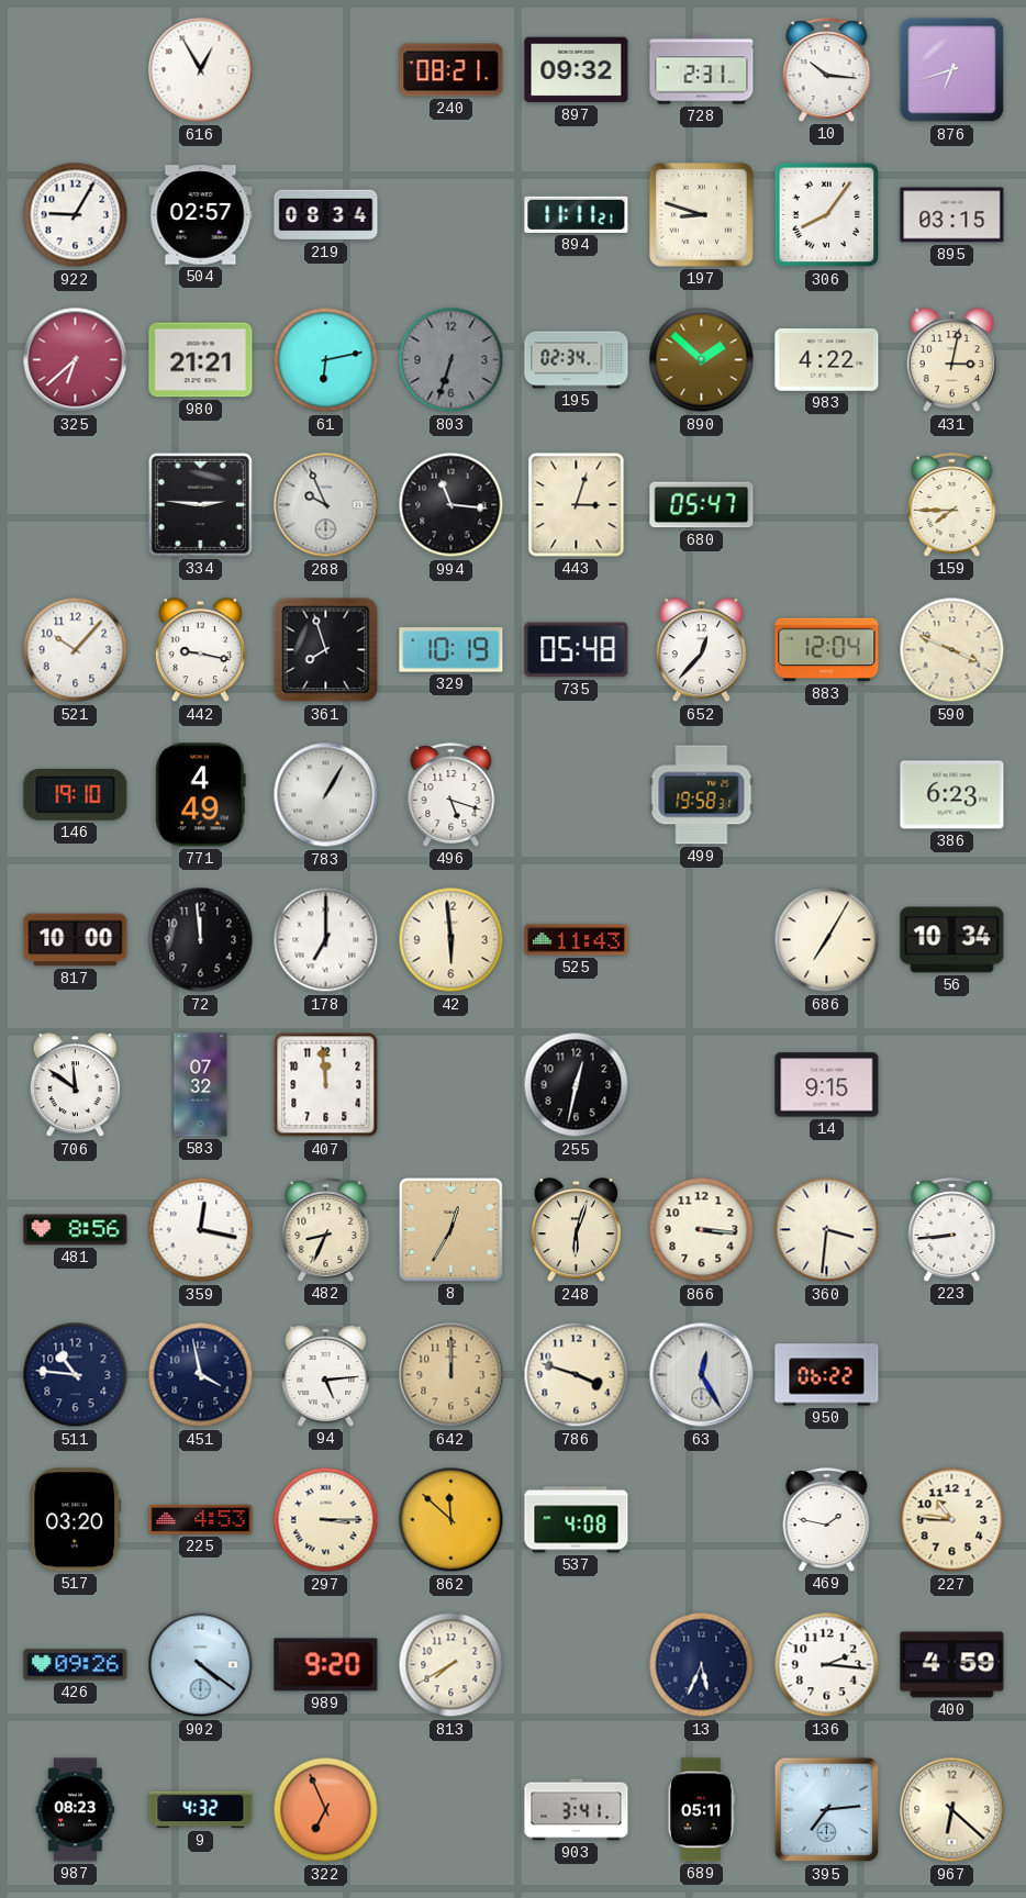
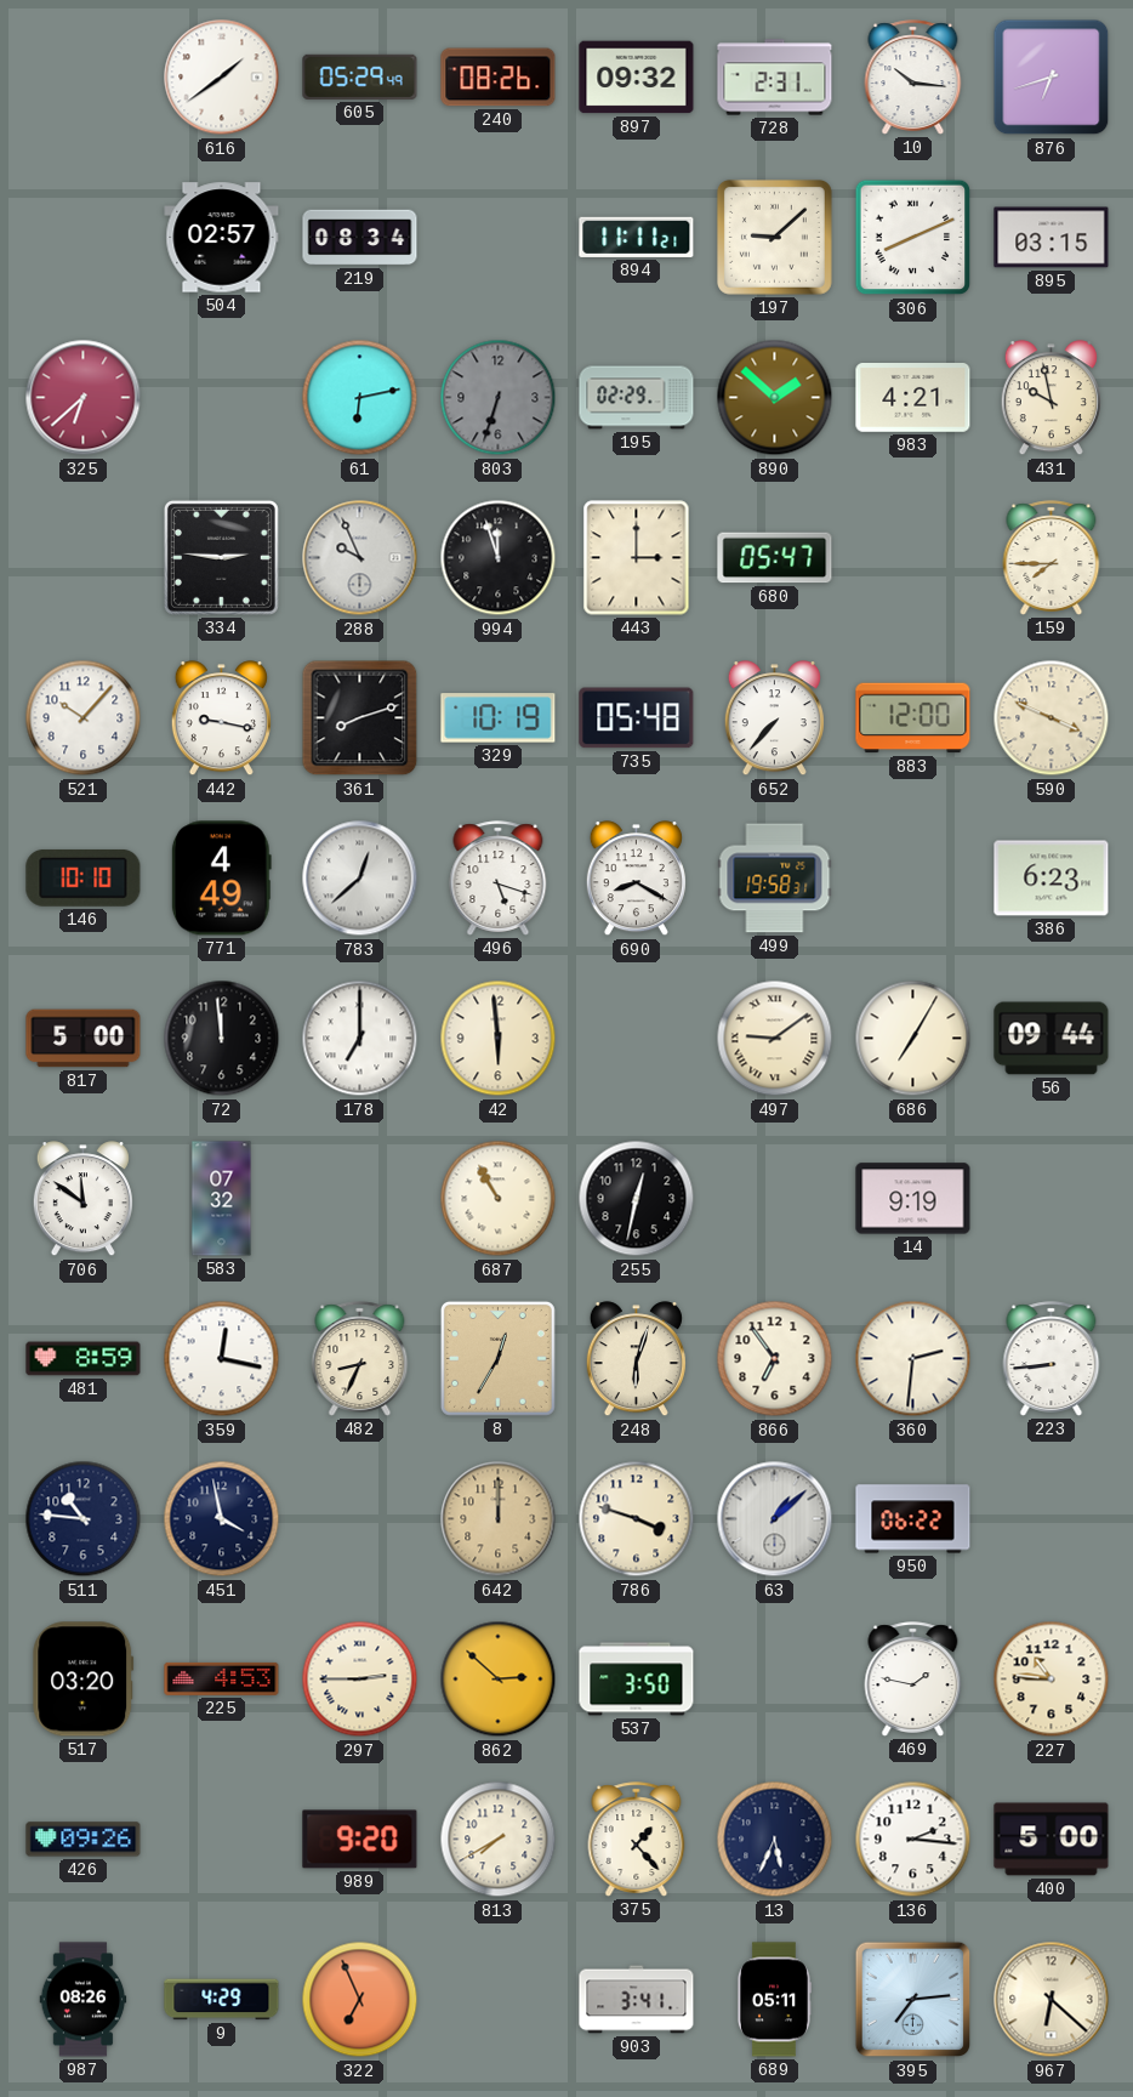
616: 12:55 -> 1:39 (222, 78)
605: none -> 05:29 (360, 76)
240: 08:21 -> 08:26 (499, 78)
922: 9:05 -> none (76, 215)
197: 8:48 -> 9:08 (774, 237)
306: 8:06 -> 8:11 (913, 238)
980: 21:21 -> none (201, 360)
195: 02:34 -> 02:29 (637, 398)
983: 4:22 -> 4:21 (913, 398)
431: 3:02 -> 9:58 (1051, 398)
994: 11:16 -> 11:57 (499, 558)
443: 3:03 -> 3:00 (637, 558)
361: 7:57 -> 8:12 (360, 718)
652: 12:37 -> 7:37 (774, 718)
883: 12:04 -> 12:00 (913, 718)
146: 19:10 -> 10:10 (84, 879)
783: 1:05 -> 12:38 (360, 879)
690: none -> 8:20 (636, 879)
817: 10:00 -> 5:00 (84, 1039)
525: 11:43 -> none (577, 940)
497: none -> 9:09 (775, 1039)
56: 10:34 -> 09:44 (1052, 1039)
407: 11:59 -> none (326, 1085)
687: none -> 10:55 (499, 1199)
14: 9:15 -> 9:19 (913, 1199)
481: 8:56 -> 8:59 (84, 1359)
866: 3:16 -> 6:54 (775, 1359)
360: 3:31 -> 2:31 (913, 1359)
94: 5:14 -> none (326, 1375)
63: 12:25 -> 1:08 (775, 1519)
297: 3:15 -> 2:45 (360, 1680)
862: 11:52 -> 2:52 (499, 1680)
537: 4:08 -> 3:50 (637, 1680)
902: 4:21 -> none (201, 1665)
375: none -> 1:23 (637, 1840)
400: 4:59 -> 5:00 (1052, 1840)
987: 08:23 -> 08:26 (84, 2000)
9: 4:32 -> 4:29 (222, 2000)
